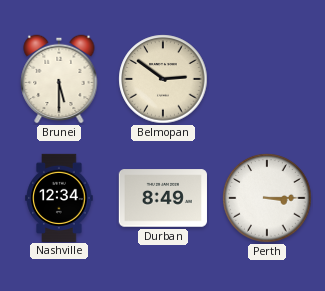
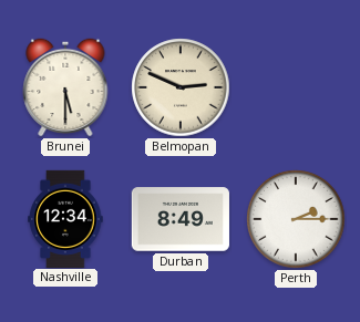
Belmopan: 2:51 -> 2:49 (181, 87)
Perth: 3:15 -> 2:15 (296, 219)
